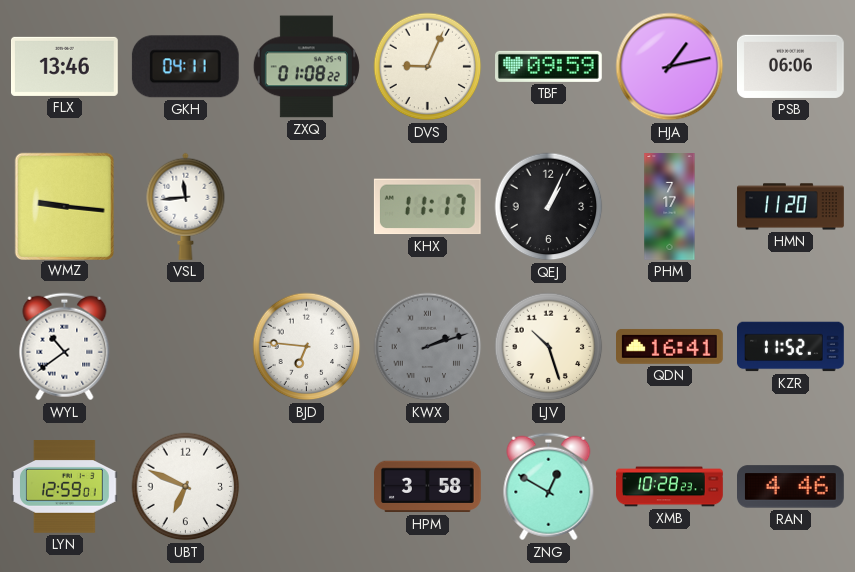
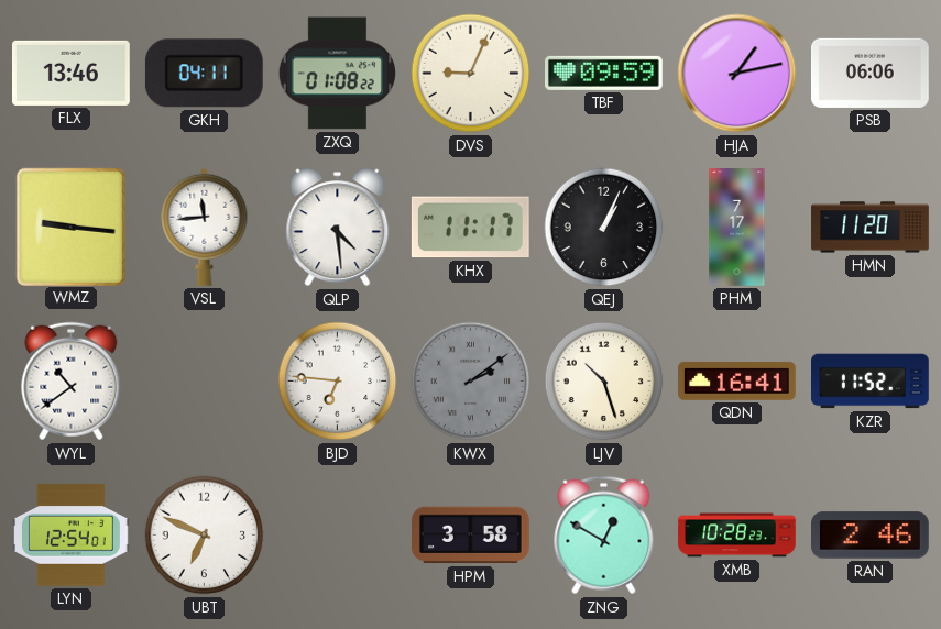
QLP: none -> 4:29 (338, 228)
KWX: 2:12 -> 2:09 (471, 382)
LYN: 12:59 -> 12:54 (72, 536)
RAN: 4:46 -> 2:46 (871, 536)
